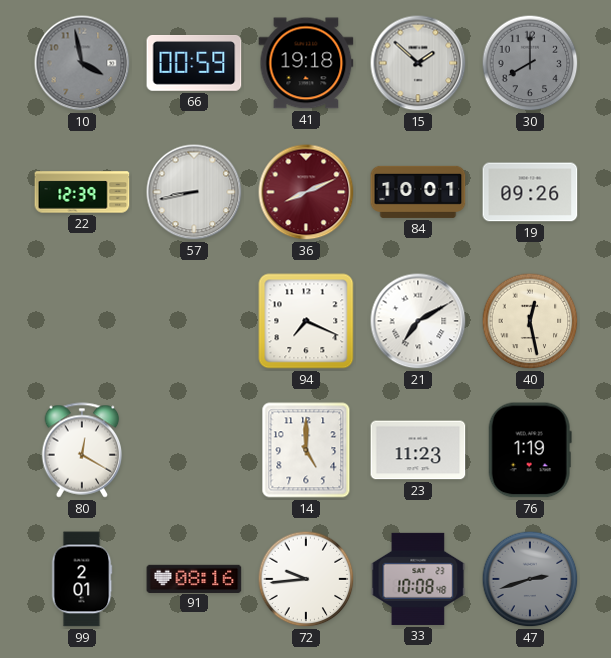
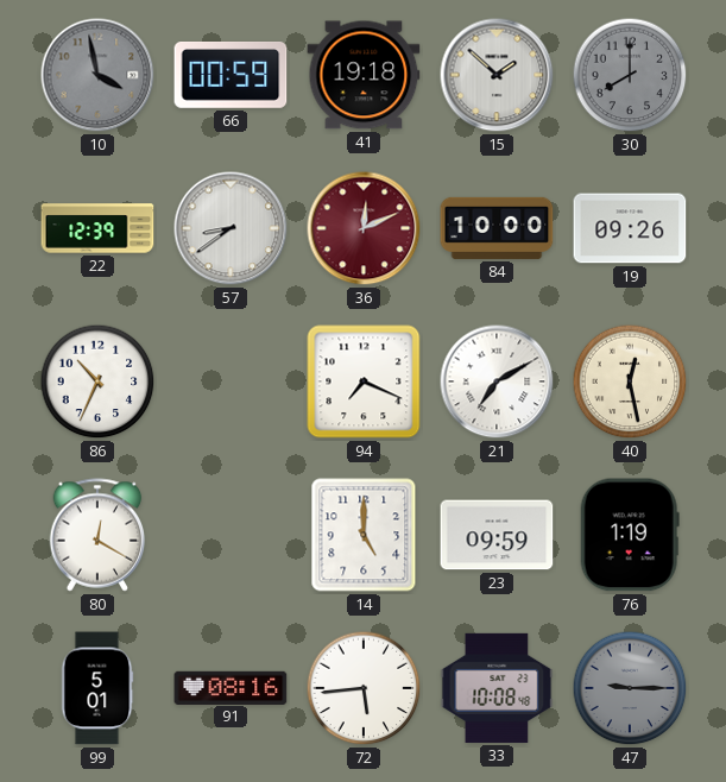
57: 8:43 -> 8:39 (231, 228)
36: 8:11 -> 12:11 (364, 228)
84: 10:01 -> 10:00 (497, 228)
86: none -> 10:34 (97, 381)
23: 11:23 -> 09:59 (497, 535)
99: 2:01 -> 5:01 (97, 688)
72: 9:44 -> 5:44 (364, 688)
47: 2:42 -> 9:15 (630, 688)
